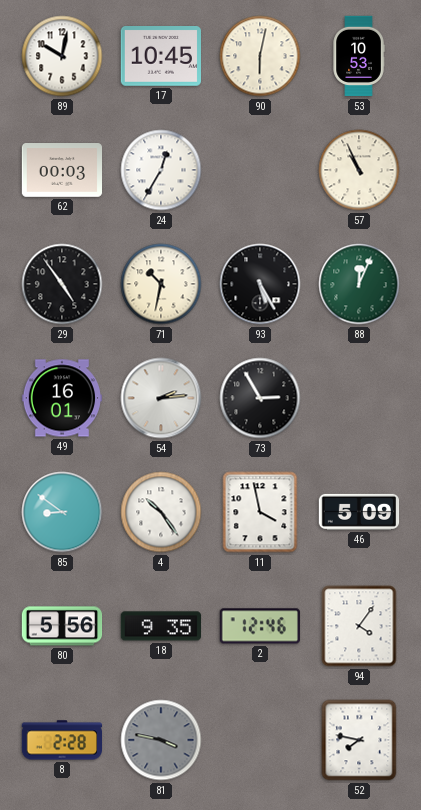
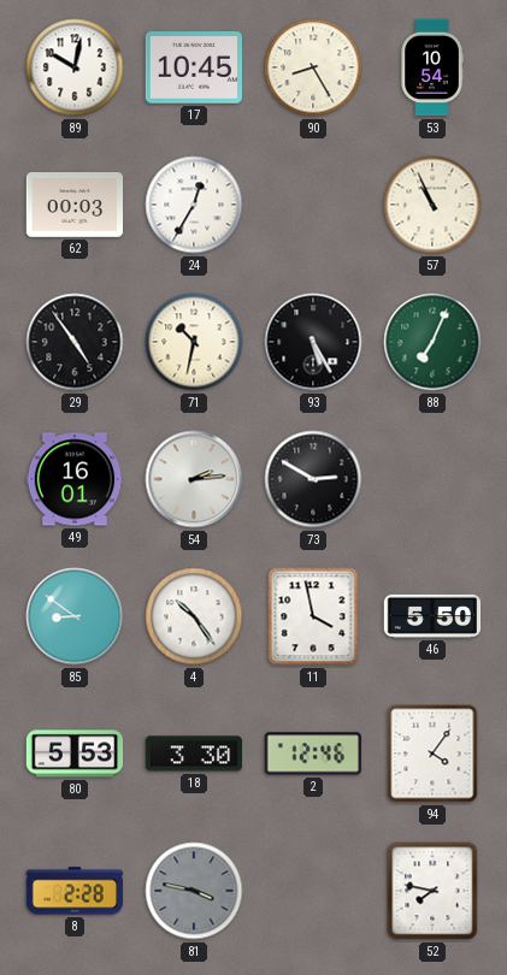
90: 6:02 -> 8:25 (313, 67)
53: 10:53 -> 10:54 (432, 67)
88: 12:04 -> 7:04 (432, 342)
73: 2:55 -> 2:50 (313, 479)
46: 5:09 -> 5:50 (432, 616)
80: 5:56 -> 5:53 (75, 754)
18: 9:35 -> 3:30 (193, 754)
